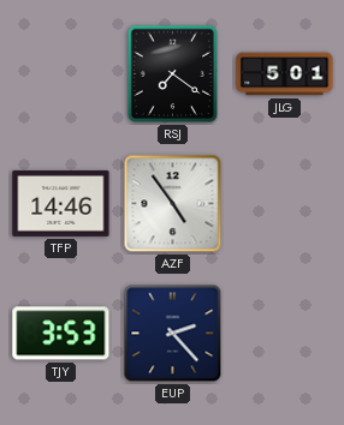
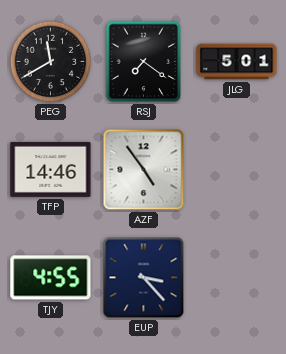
PEG: none -> 11:40 (51, 62)
TJY: 3:53 -> 4:55 (51, 278)
EUP: 2:23 -> 3:23 (144, 278)
